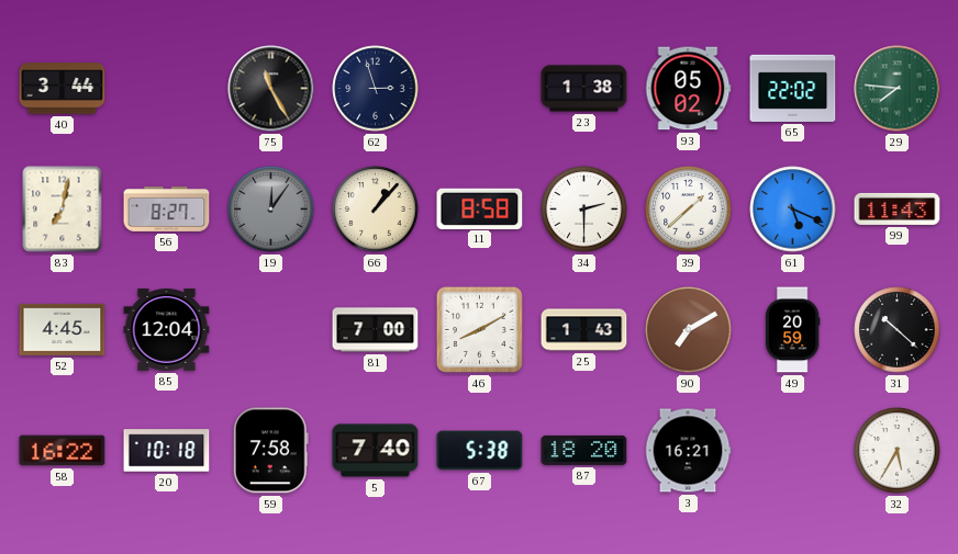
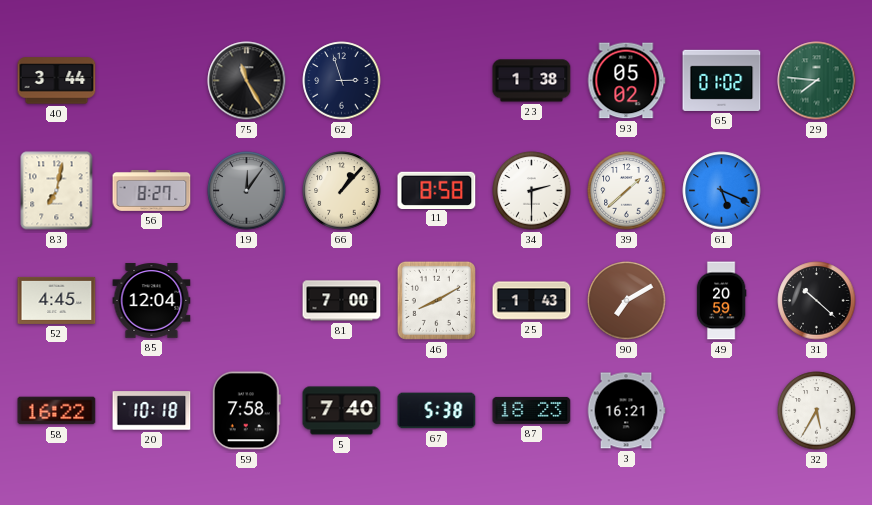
65: 22:02 -> 01:02 (722, 80)
99: 11:43 -> none (898, 208)
87: 18:20 -> 18:23 (532, 410)
